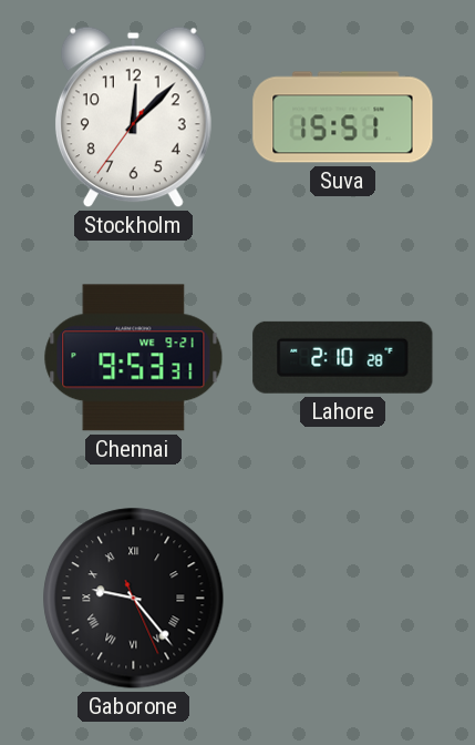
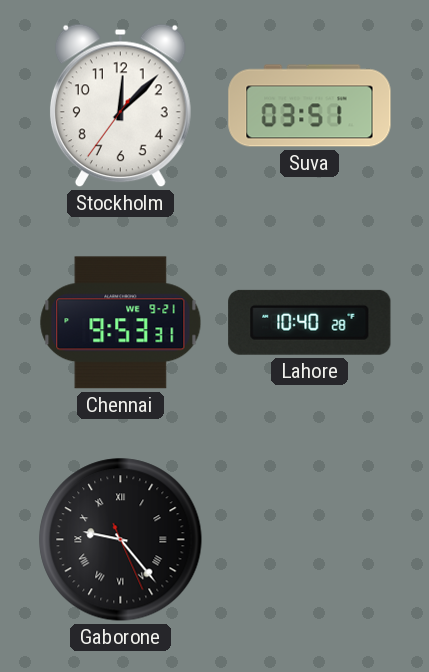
Suva: 15:51 -> 03:51 (310, 106)
Lahore: 2:10 -> 10:40 (310, 322)
